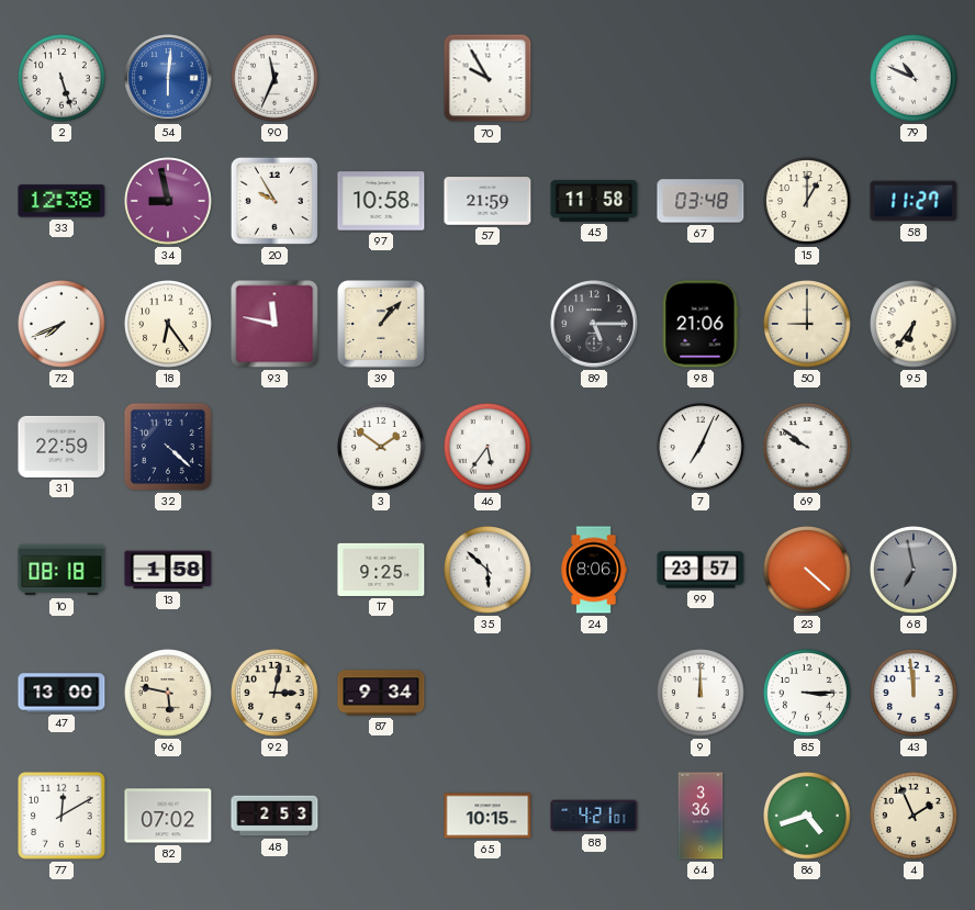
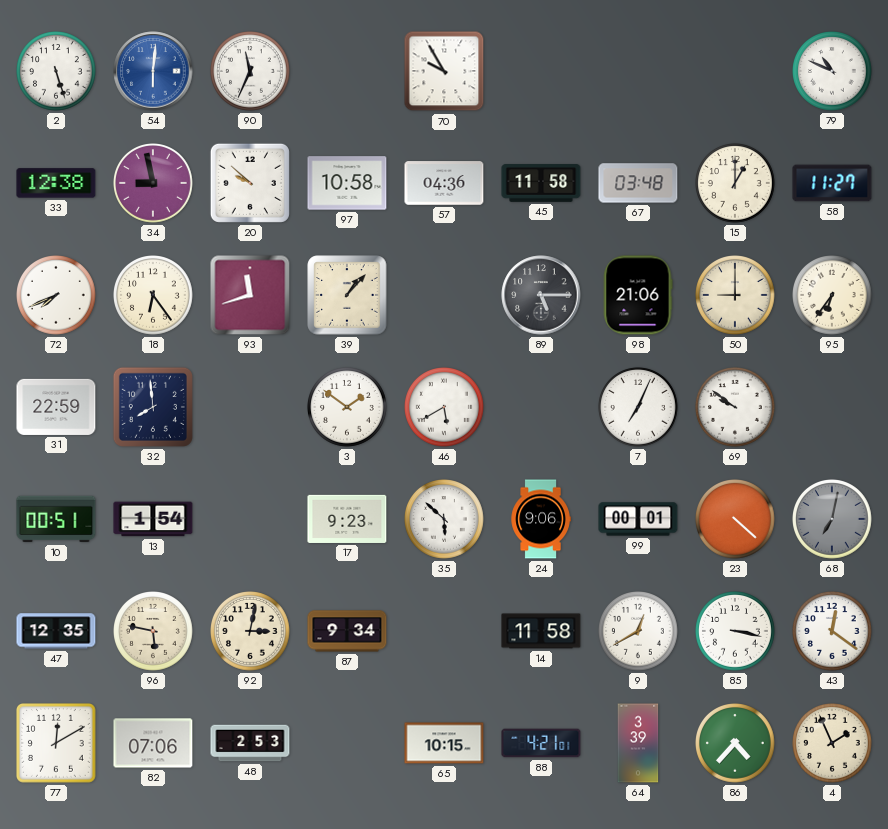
20: 9:55 -> 9:52 (250, 183)
57: 21:59 -> 04:36 (444, 183)
93: 11:47 -> 11:42 (250, 295)
32: 4:22 -> 7:59 (153, 407)
46: 5:36 -> 5:40 (445, 408)
10: 08:18 -> 00:51 (56, 519)
13: 1:58 -> 1:54 (153, 519)
17: 9:25 -> 9:23 (347, 519)
24: 8:06 -> 9:06 (541, 519)
99: 23:57 -> 00:01 (638, 519)
68: 6:58 -> 7:02 (833, 520)
47: 13:00 -> 12:35 (56, 631)
14: none -> 11:58 (541, 631)
9: 12:00 -> 12:40 (639, 632)
85: 3:15 -> 3:17 (736, 632)
43: 11:59 -> 12:21 (833, 632)
82: 07:02 -> 07:06 (153, 743)
64: 3:36 -> 3:39 (638, 743)
86: 4:42 -> 4:37 (736, 744)
